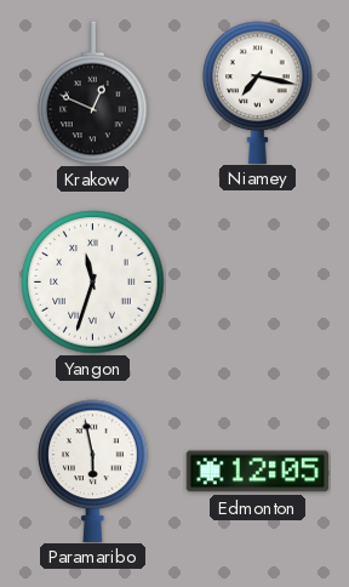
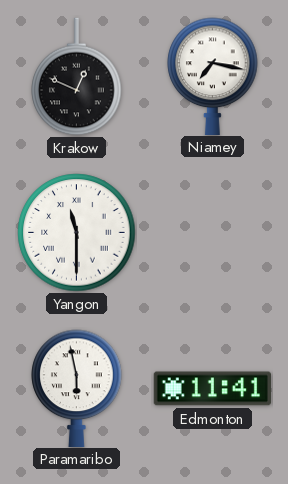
Yangon: 11:33 -> 11:30 (77, 233)
Edmonton: 12:05 -> 11:41 (212, 389)
